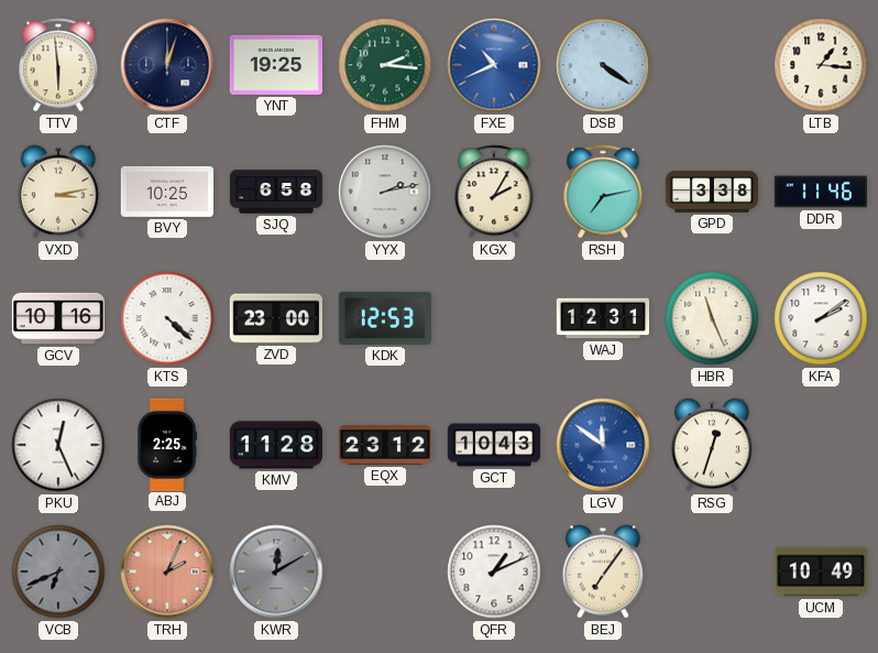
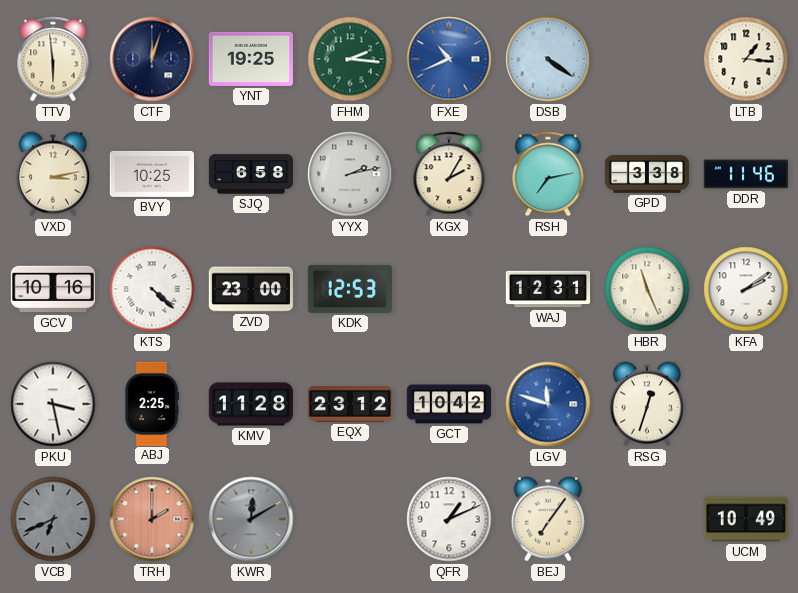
PKU: 12:26 -> 3:28 (53, 404)
GCT: 10:43 -> 10:42 (449, 404)
LGV: 11:51 -> 11:48 (548, 404)
TRH: 2:04 -> 2:00 (152, 519)
